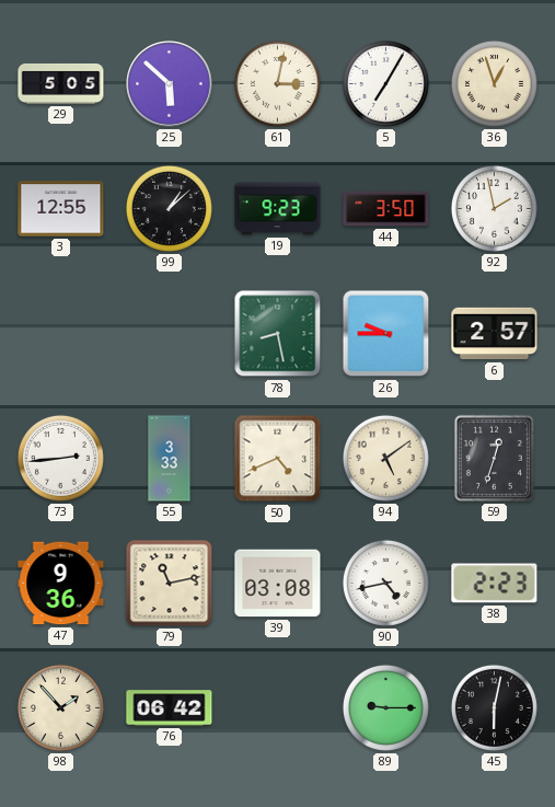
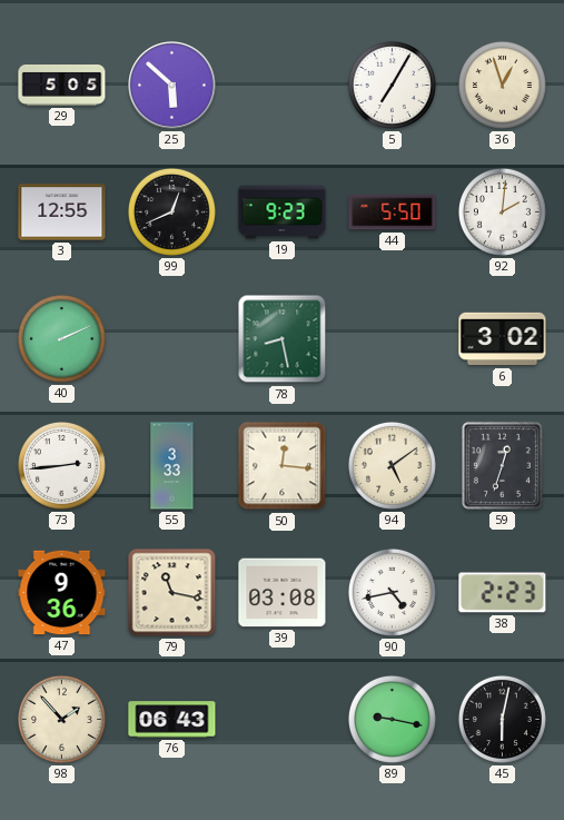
61: 3:02 -> none (277, 83)
99: 1:08 -> 12:41 (171, 211)
44: 3:50 -> 5:50 (393, 213)
92: 1:58 -> 2:01 (502, 211)
40: none -> 2:11 (61, 338)
26: 9:45 -> none (386, 334)
6: 2:57 -> 3:02 (503, 339)
50: 4:41 -> 12:16 (283, 466)
79: 11:13 -> 11:17 (172, 593)
76: 06:42 -> 06:43 (172, 720)
89: 9:15 -> 9:17 (392, 719)
